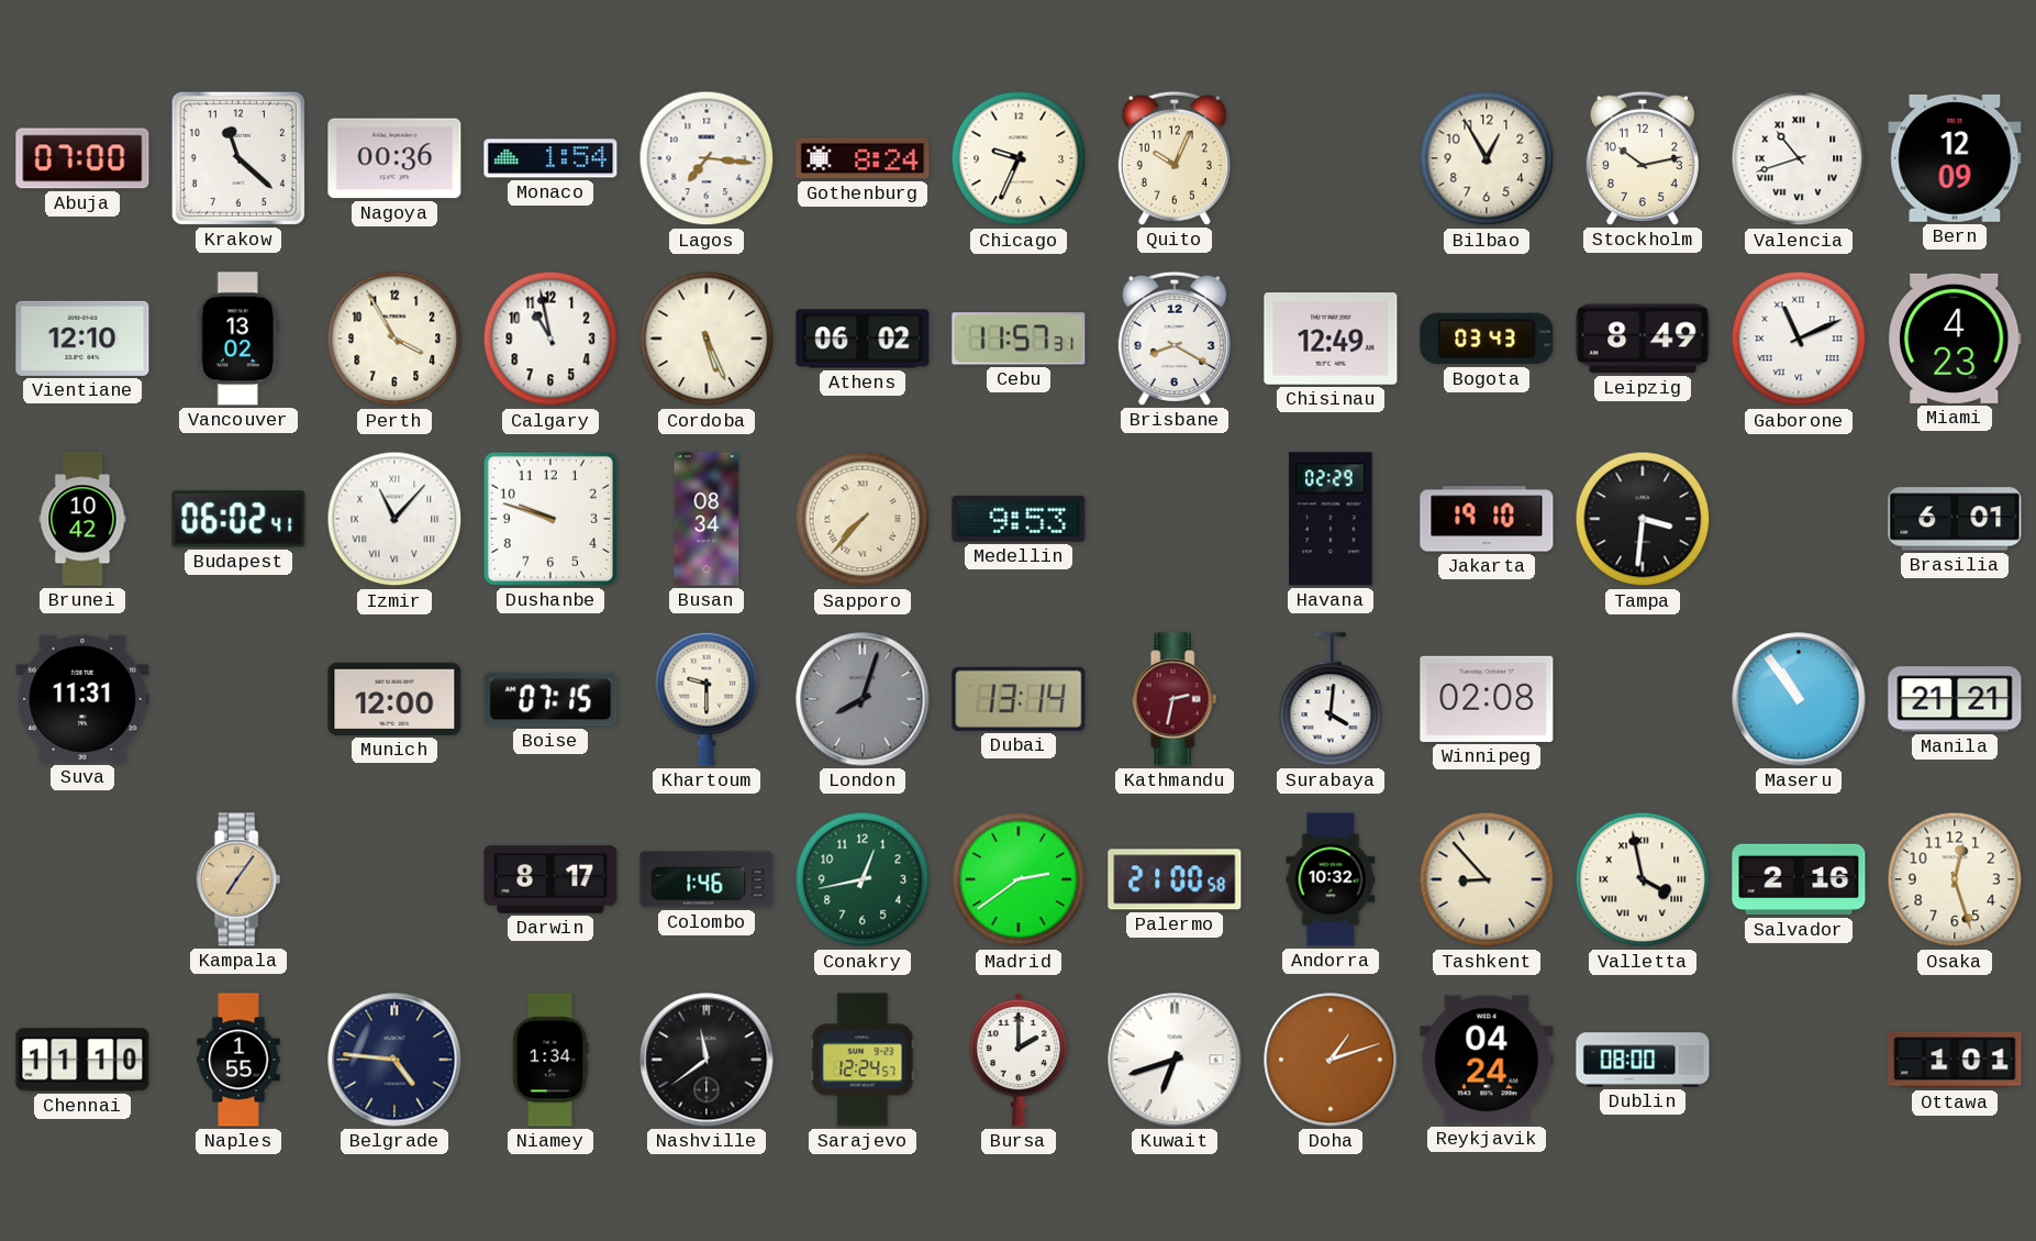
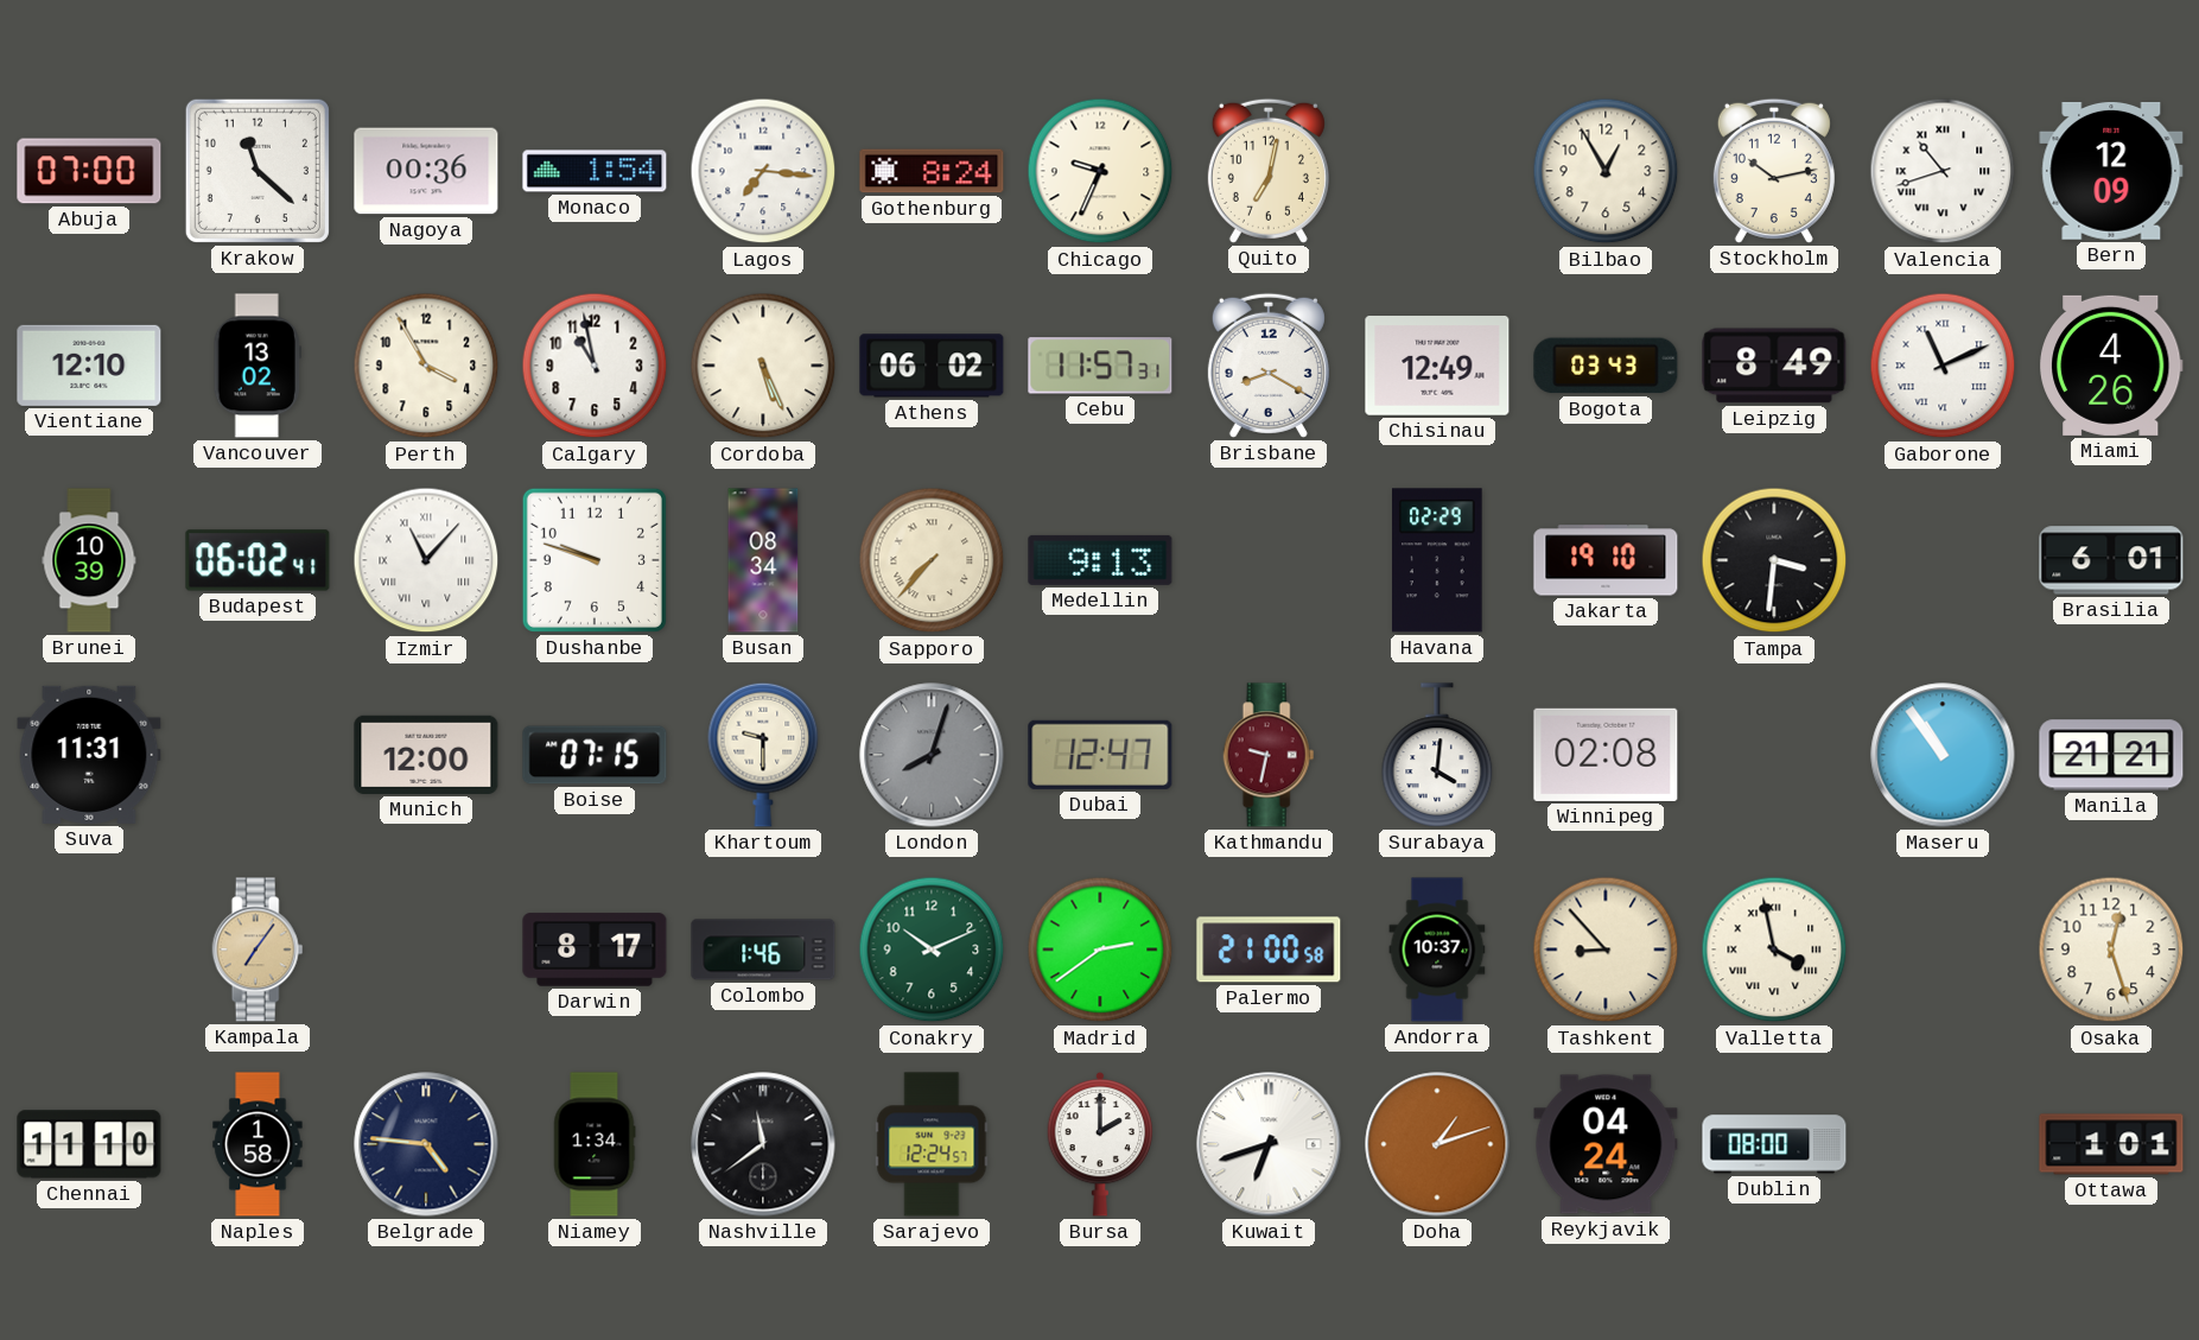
Quito: 10:04 -> 7:02 (1269, 171)
Miami: 4:23 -> 4:26 (2112, 366)
Brunei: 10:42 -> 10:39 (89, 560)
Medellin: 9:53 -> 9:13 (1100, 560)
Dubai: 13:14 -> 12:47 (1100, 755)
Kathmandu: 2:32 -> 9:32 (1269, 755)
Conakry: 12:43 -> 10:11 (932, 950)
Andorra: 10:32 -> 10:37 (1437, 950)
Salvador: 2:16 -> none (1799, 879)
Naples: 1:55 -> 1:58 (258, 1144)
